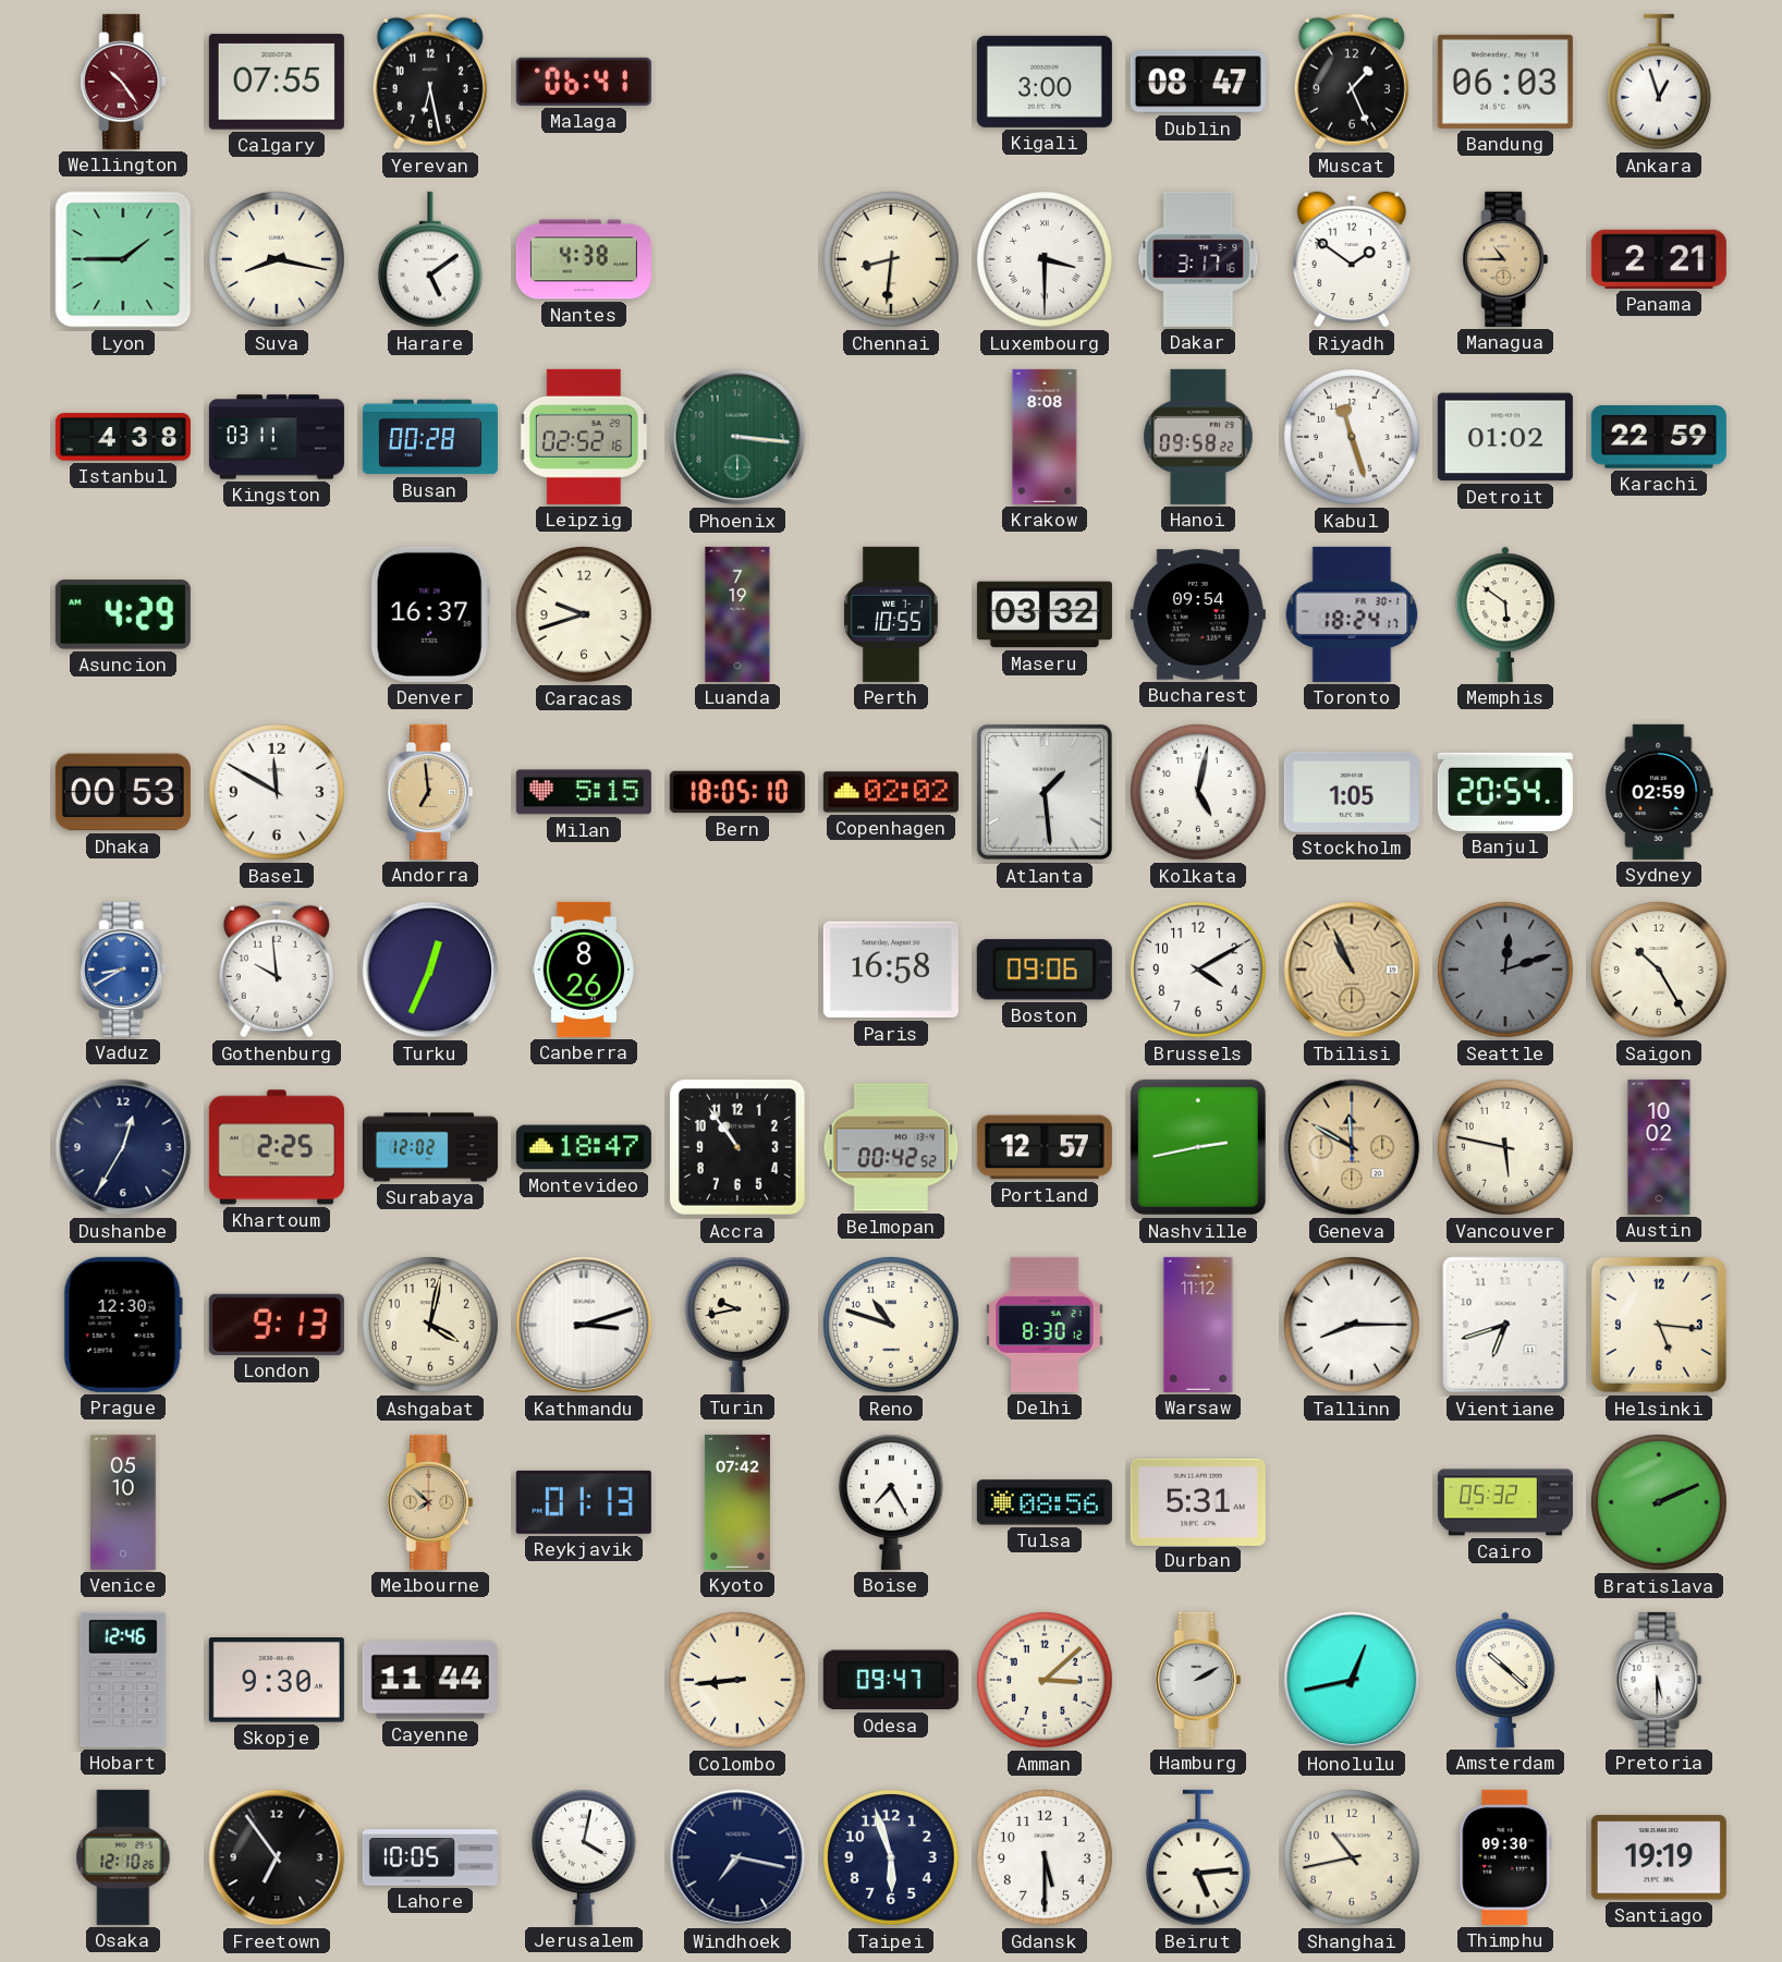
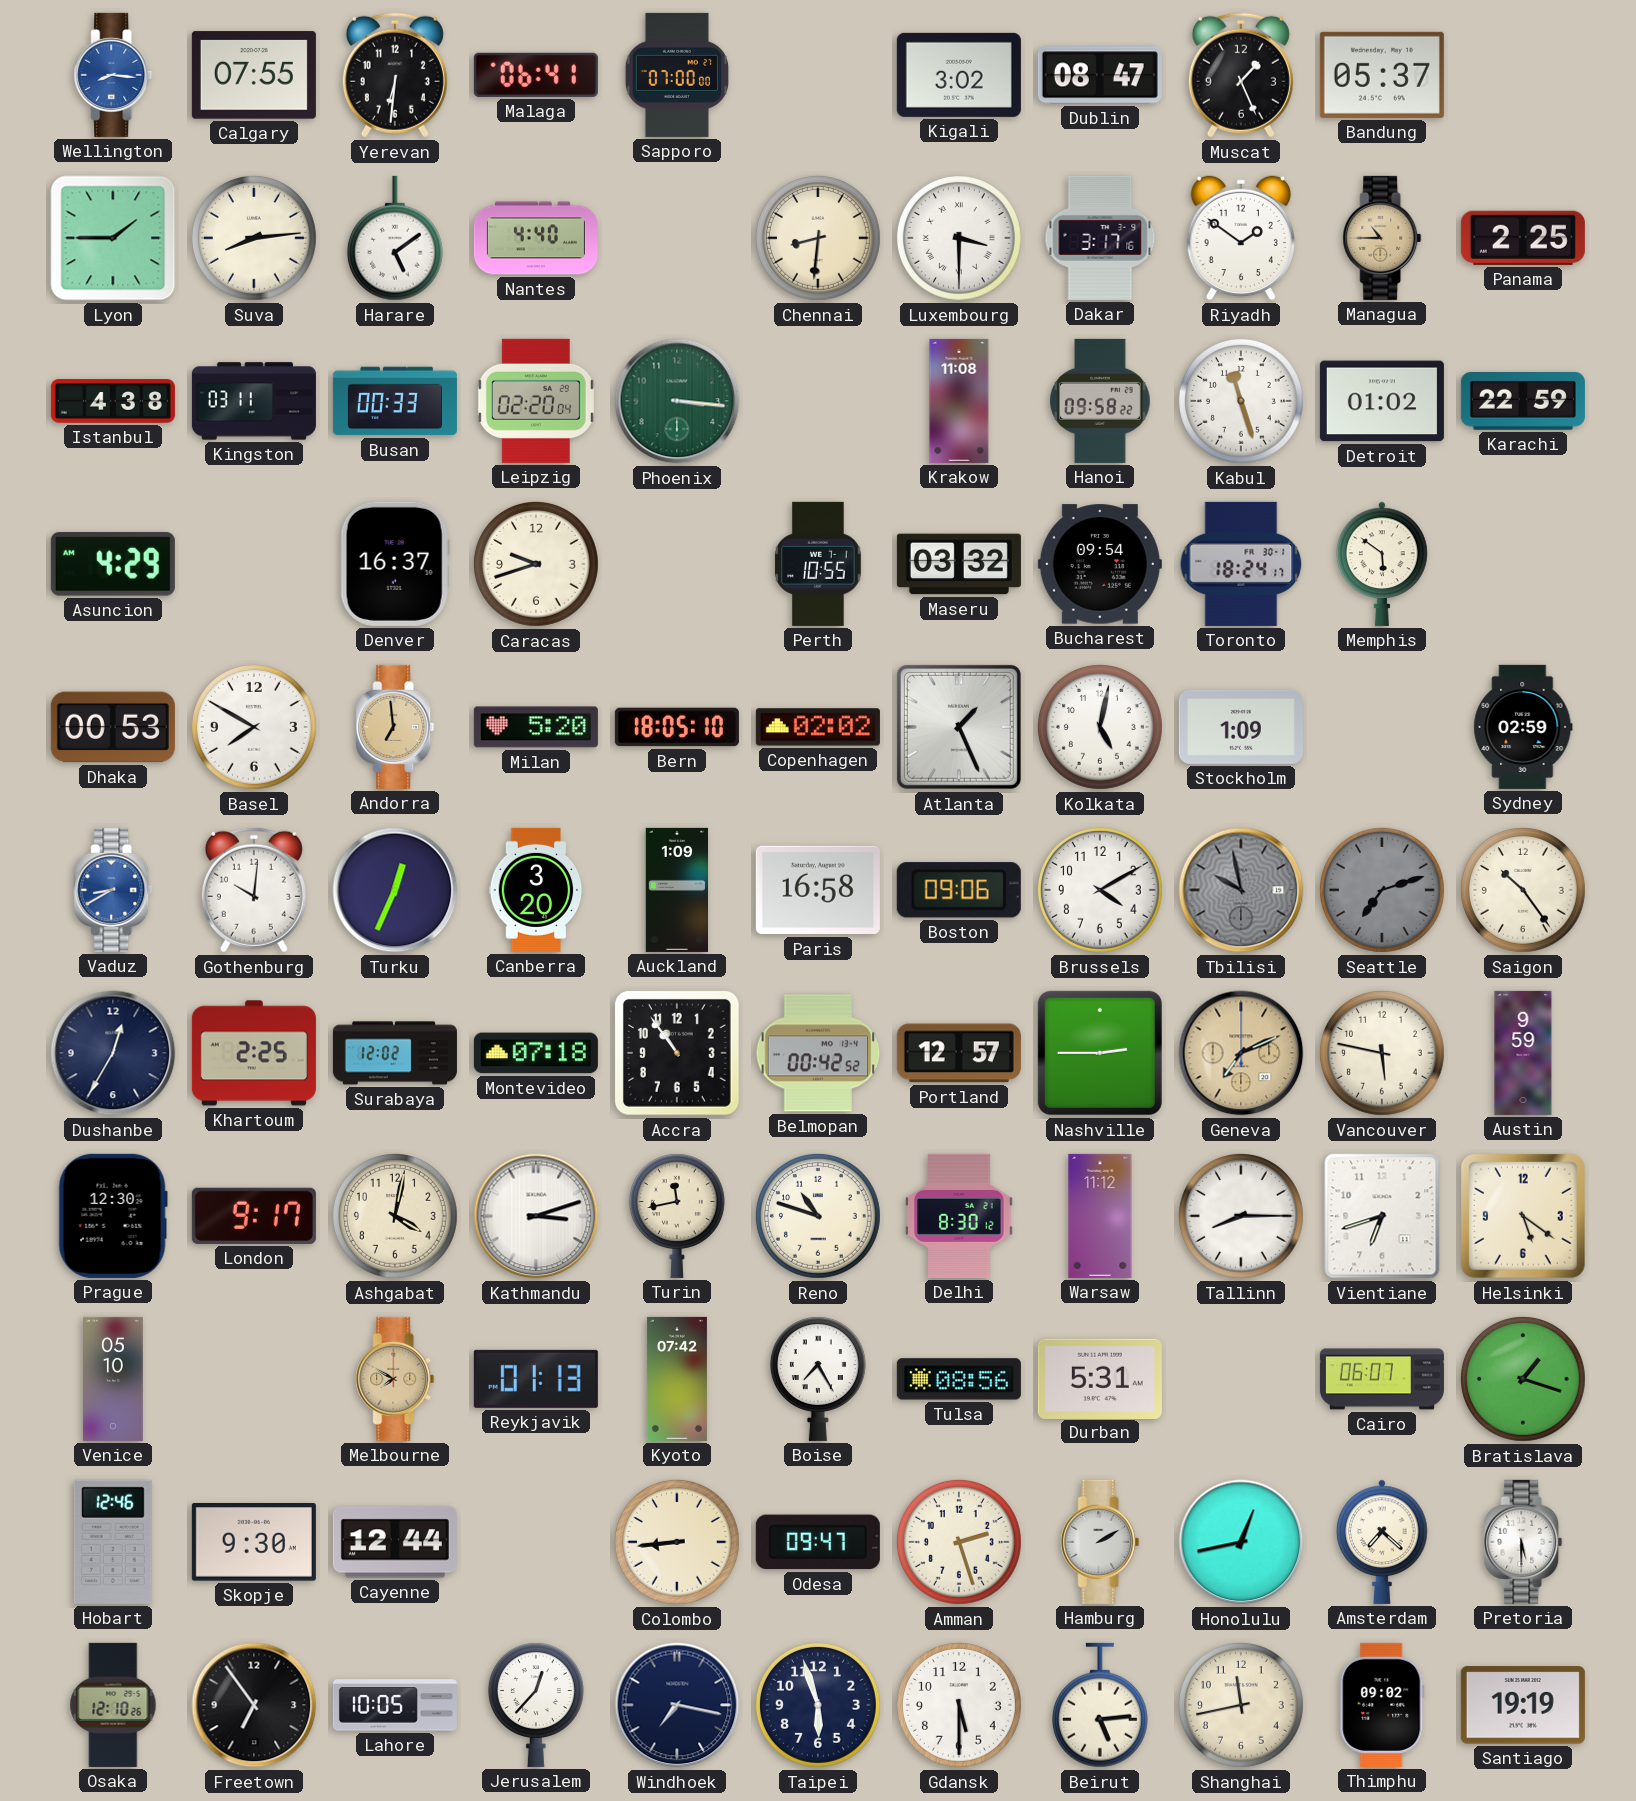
Wellington: 10:24 -> 8:16 (113, 75)
Wellington dial: burgundy -> blue (113, 75)
Yerevan: 6:28 -> 6:31 (395, 75)
Sapporo: none -> 07:00 (677, 75)
Kigali: 3:00 -> 3:02 (959, 75)
Bandung: 06:03 -> 05:37 (1382, 75)
Ankara: 12:57 -> none (1659, 82)
Suva: 8:17 -> 8:14 (254, 238)
Nantes: 4:38 -> 4:40 (536, 238)
Panama: 2:21 -> 2:25 (1523, 238)
Busan: 00:28 -> 00:33 (395, 401)
Leipzig: 02:52 -> 02:20 (536, 401)
Krakow: 8:08 -> 11:08 (959, 401)
Luanda: 7:19 -> none (737, 614)
Basel: 11:50 -> 7:50 (254, 727)
Milan: 5:15 -> 5:20 (536, 727)
Atlanta: 1:29 -> 1:26 (959, 727)
Stockholm: 1:05 -> 1:09 (1241, 727)
Banjul: 20:54 -> none (1505, 792)
Gothenburg: 9:59 -> 10:01 (254, 890)
Canberra: 8:26 -> 3:20 (536, 890)
Auckland: none -> 1:09 (677, 890)
Tbilisi: 10:56 -> 9:58 (1241, 890)
Tbilisi dial: champagne -> grey (1241, 890)
Seattle: 12:12 -> 7:12 (1382, 890)
Saigon: 10:25 -> 10:24 (1523, 890)
Montevideo: 18:47 -> 07:18 (536, 1053)
Nashville: 2:43 -> 2:45 (1100, 1053)
Geneva: 11:50 -> 7:11 (1241, 1053)
Austin: 10:02 -> 9:59 (1523, 1053)
London: 9:13 -> 9:17 (254, 1216)
Turin: 9:43 -> 11:43 (677, 1216)
Helsinki: 5:16 -> 5:21 (1523, 1216)
Melbourne: 7:52 -> 7:50 (395, 1379)
Cairo: 05:32 -> 06:07 (1382, 1379)
Bratislava: 2:11 -> 1:18 (1523, 1379)
Cayenne: 11:44 -> 12:44 (395, 1542)
Amman: 3:08 -> 2:27 (959, 1542)
Amsterdam: 10:22 -> 7:22 (1382, 1542)
Jerusalem: 4:02 -> 12:37 (536, 1705)
Shanghai: 10:43 -> 11:43 (1241, 1705)
Thimphu: 09:30 -> 09:02 (1382, 1705)
